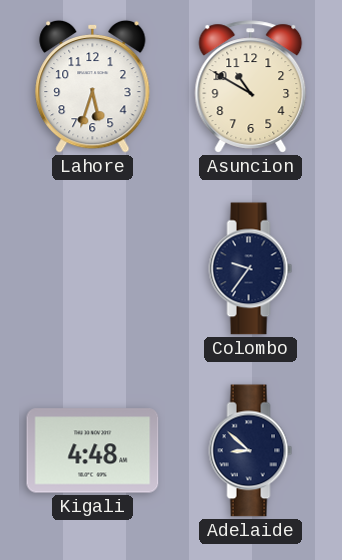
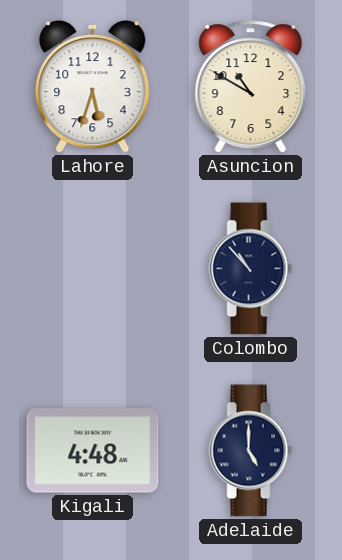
Colombo: 9:36 -> 10:53 (251, 269)
Adelaide: 8:52 -> 5:00 (251, 451)
